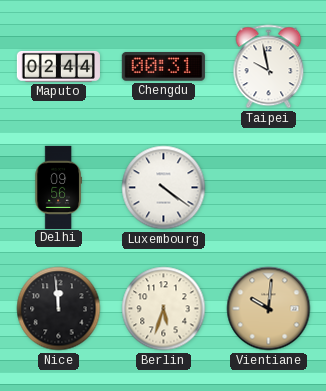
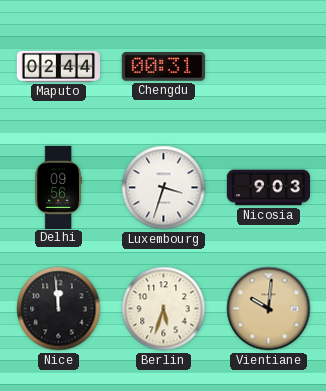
Taipei: 9:58 -> none (269, 67)
Luxembourg: 4:21 -> 3:33 (164, 188)
Nicosia: none -> 9:03 (268, 188)
